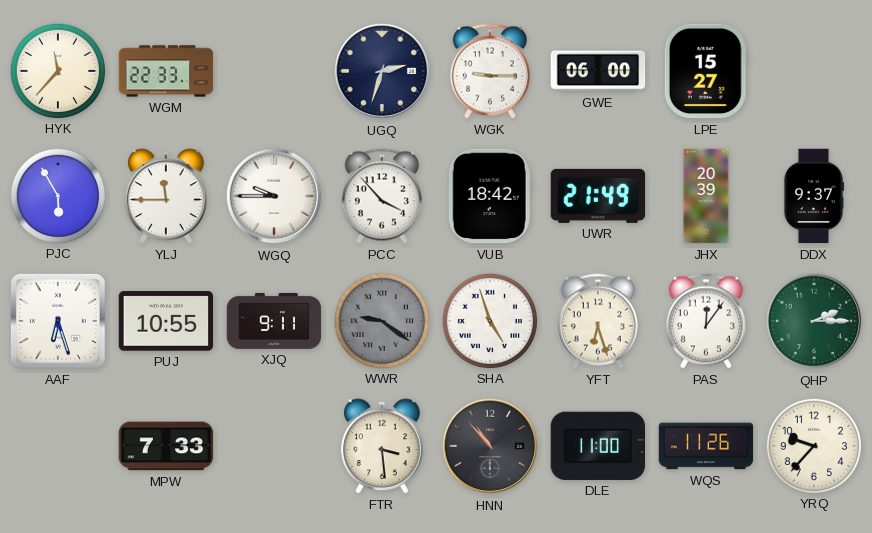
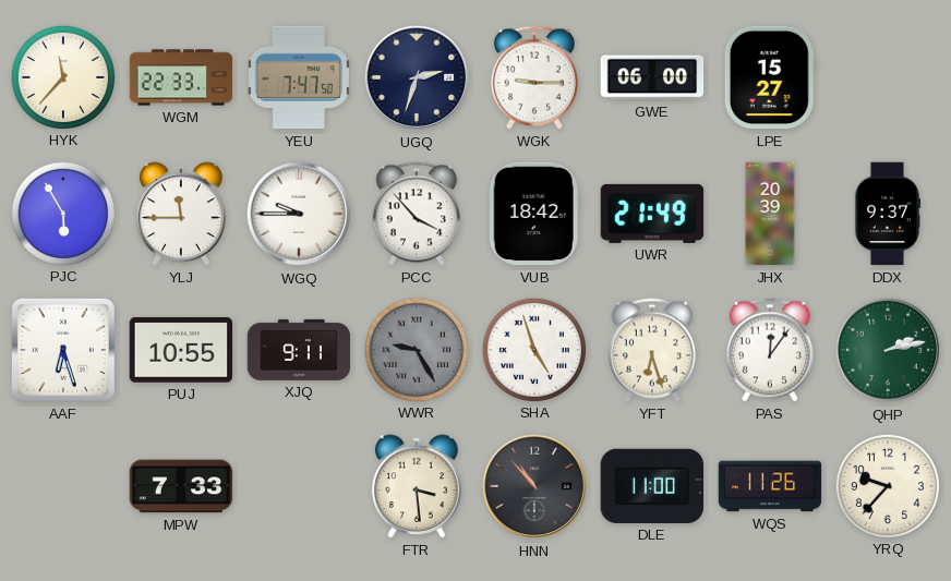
YEU: none -> 7:47 (299, 77)
WWR: 9:21 -> 9:25 (416, 349)
QHP: 2:15 -> 2:13 (888, 350)
